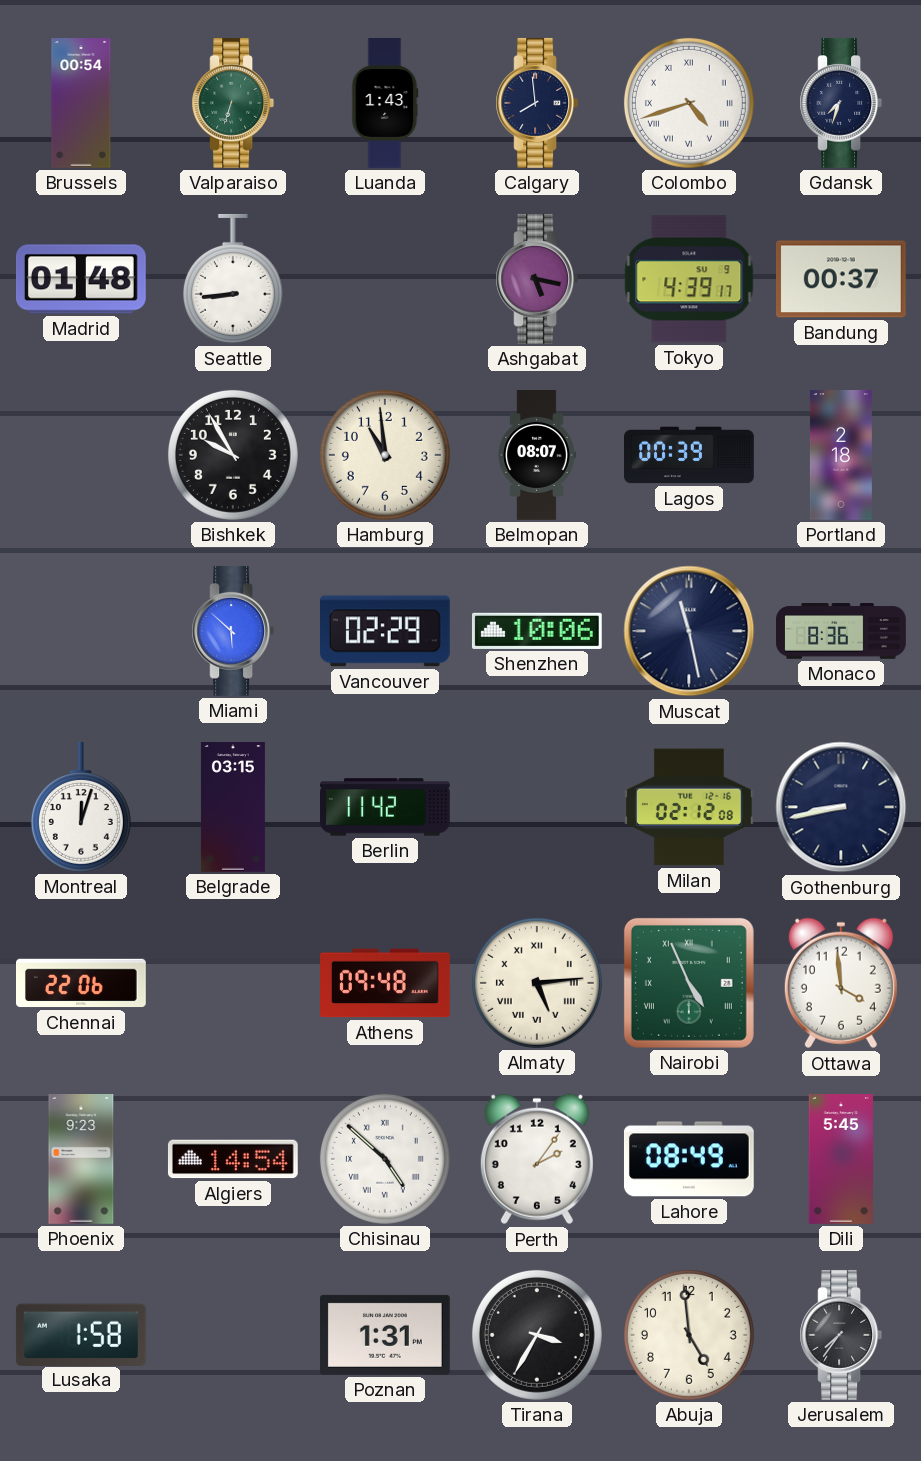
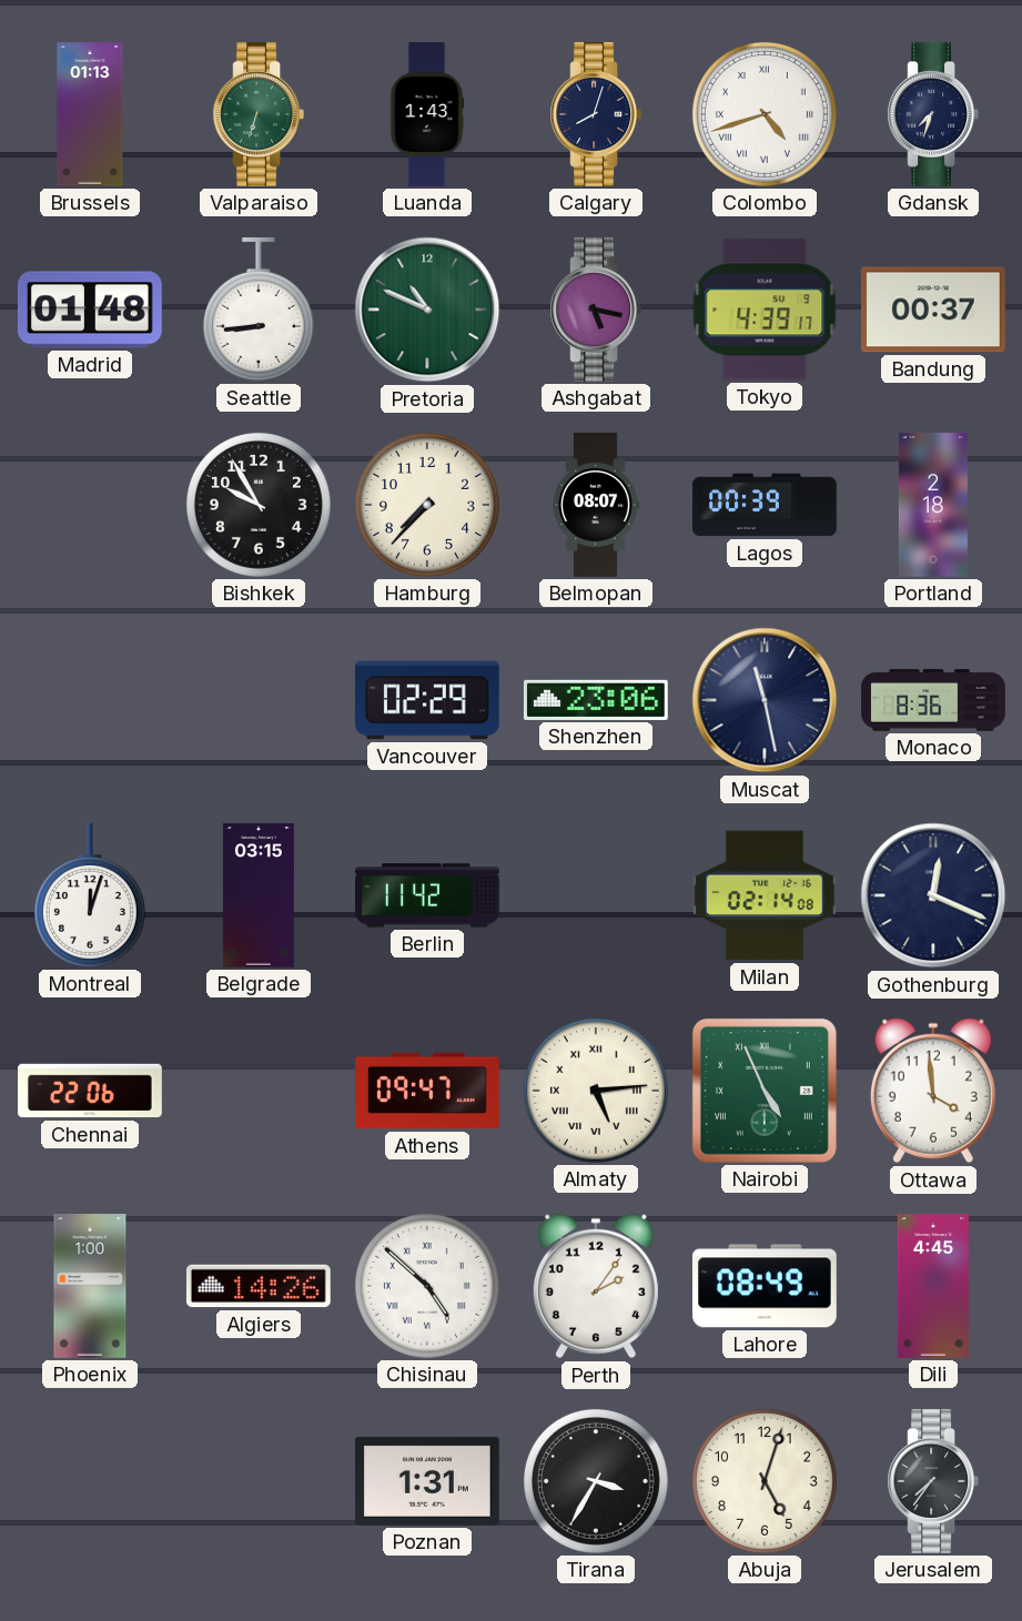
Brussels: 00:54 -> 01:13 (90, 115)
Calgary: 7:59 -> 8:03 (596, 114)
Pretoria: none -> 10:49 (427, 310)
Hamburg: 10:59 -> 7:37 (427, 505)
Miami: 5:52 -> none (233, 631)
Shenzhen: 10:06 -> 23:06 (596, 700)
Milan: 02:12 -> 02:14 (765, 895)
Gothenburg: 8:43 -> 12:19 (933, 895)
Athens: 09:48 -> 09:47 (428, 1091)
Phoenix: 9:23 -> 1:00 (90, 1287)
Algiers: 14:54 -> 14:26 (259, 1286)
Dili: 5:45 -> 4:45 (933, 1287)
Lusaka: 1:58 -> none (81, 1334)
Abuja: 4:59 -> 5:03 (765, 1481)
